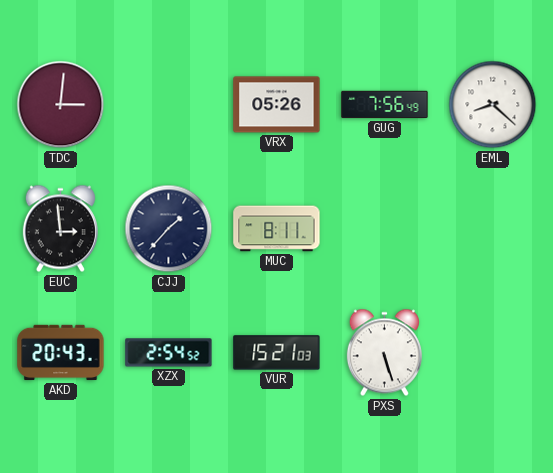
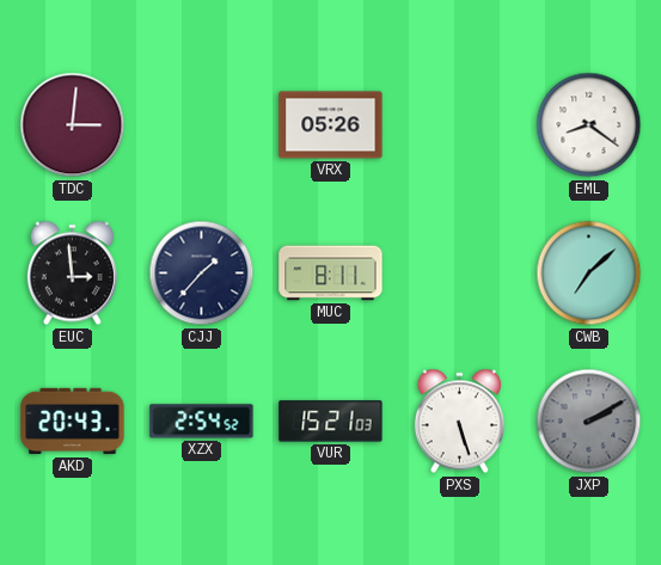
GUG: 7:56 -> none (385, 105)
EML: 8:22 -> 8:21 (589, 125)
CWB: none -> 7:08 (589, 274)
JXP: none -> 2:10 (589, 422)
